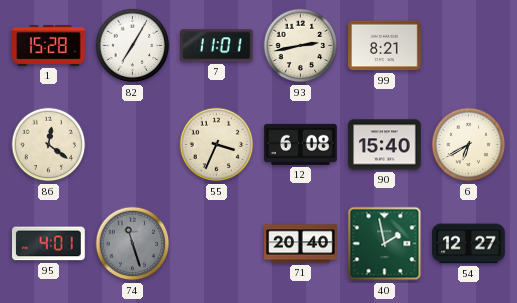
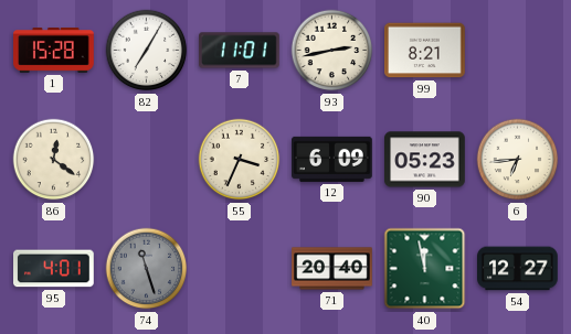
12: 6:08 -> 6:09 (332, 159)
90: 15:40 -> 05:23 (425, 160)
6: 6:40 -> 6:44 (518, 160)
40: 1:58 -> 11:58 (425, 269)
